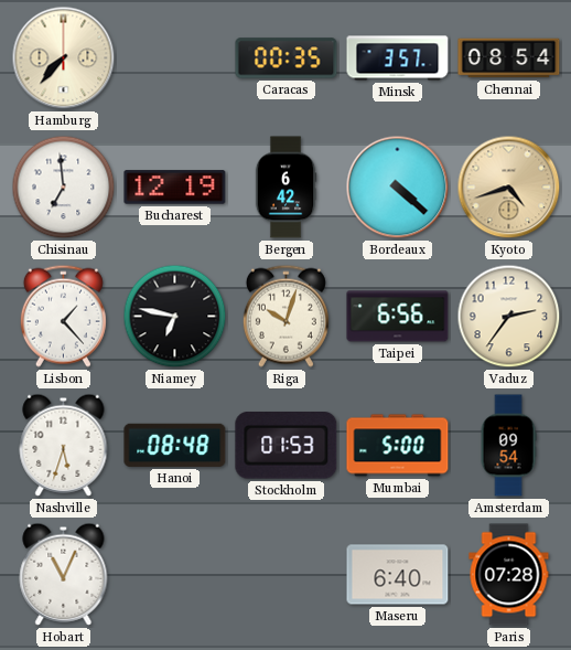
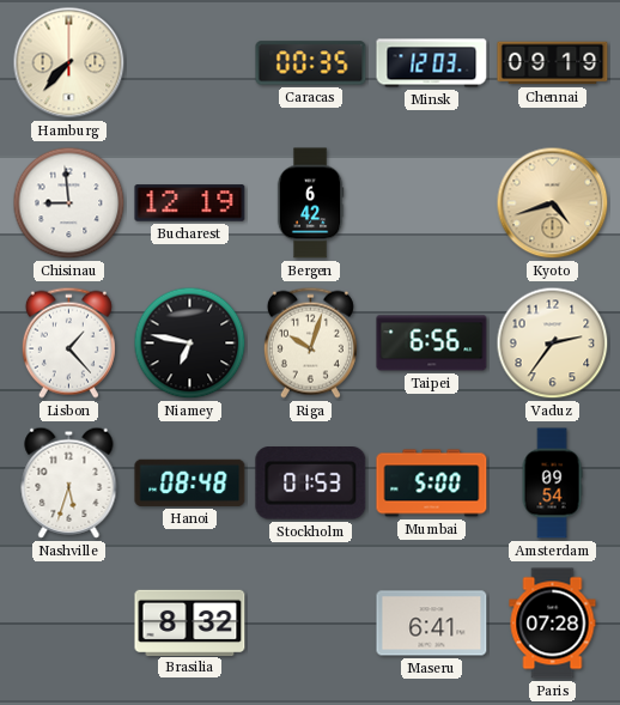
Minsk: 3:57 -> 12:03 (432, 63)
Chennai: 08:54 -> 09:19 (553, 63)
Chisinau: 6:59 -> 8:59 (69, 203)
Bordeaux: 4:22 -> none (398, 188)
Hobart: 11:04 -> none (64, 574)
Brasilia: none -> 8:32 (190, 622)
Maseru: 6:40 -> 6:41 (432, 624)
